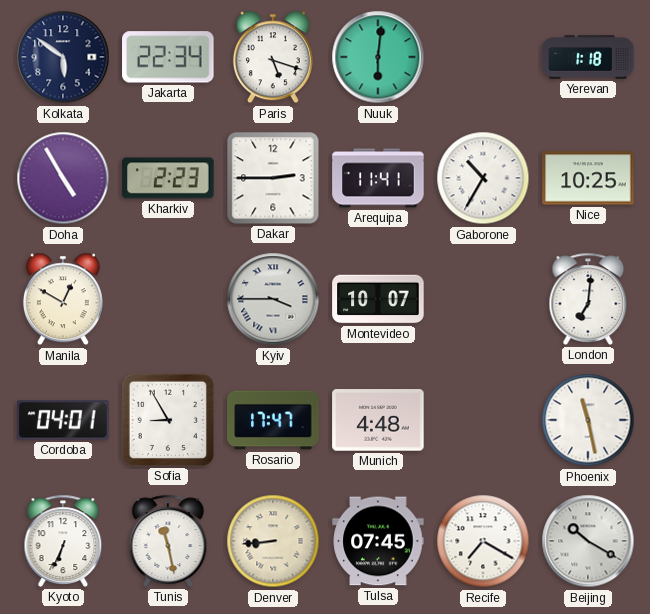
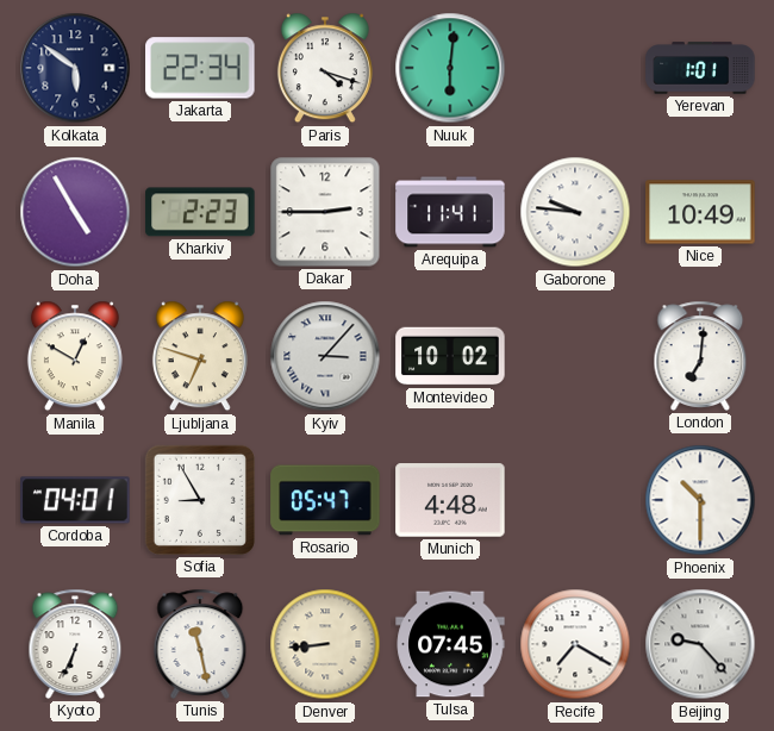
Paris: 5:18 -> 4:18 (325, 68)
Yerevan: 1:18 -> 1:01 (700, 68)
Gaborone: 10:35 -> 9:46 (575, 212)
Nice: 10:25 -> 10:49 (700, 212)
Ljubljana: none -> 6:48 (200, 356)
Kyiv: 3:45 -> 3:07 (325, 356)
Montevideo: 10:07 -> 10:02 (450, 356)
Rosario: 17:47 -> 05:47 (325, 500)
Phoenix: 11:28 -> 10:30 (700, 500)
Beijing: 10:20 -> 9:23 (700, 644)
